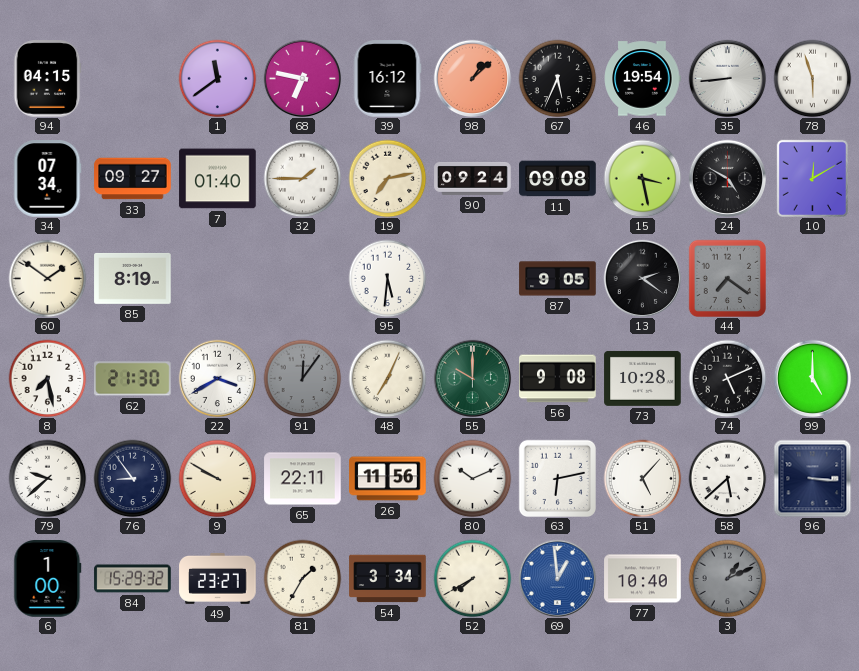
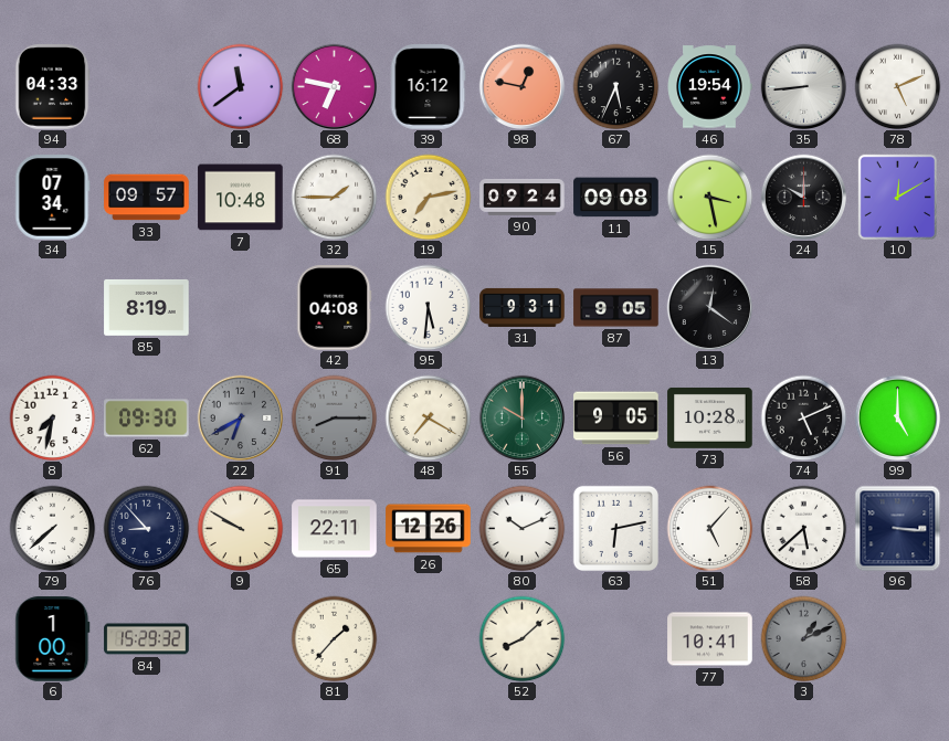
94: 04:15 -> 04:33 (52, 87)
98: 1:08 -> 12:47 (521, 86)
78: 5:57 -> 5:11 (897, 86)
33: 09:27 -> 09:57 (147, 198)
7: 01:40 -> 10:48 (241, 198)
24: 4:50 -> 10:00 (803, 197)
60: 1:51 -> none (47, 278)
42: none -> 04:08 (335, 308)
31: none -> 9:31 (523, 307)
13: 2:21 -> 12:21 (709, 307)
44: 7:21 -> none (727, 278)
8: 7:28 -> 7:32 (52, 417)
62: 21:30 -> 09:30 (147, 419)
22: 3:40 -> 6:40 (240, 417)
22 dial: white -> grey (240, 417)
91: 12:06 -> 8:15 (334, 417)
48: 7:04 -> 7:20 (428, 417)
56: 9:08 -> 9:05 (616, 419)
79: 9:38 -> 7:38 (52, 528)
76: 8:54 -> 8:53 (146, 528)
26: 11:56 -> 12:26 (429, 529)
49: 23:27 -> none (218, 578)
81: 1:35 -> 1:37 (334, 638)
54: 3:34 -> none (388, 579)
52: 7:40 -> 8:08 (521, 638)
69: 12:59 -> none (557, 578)
77: 10:40 -> 10:41 (710, 639)
